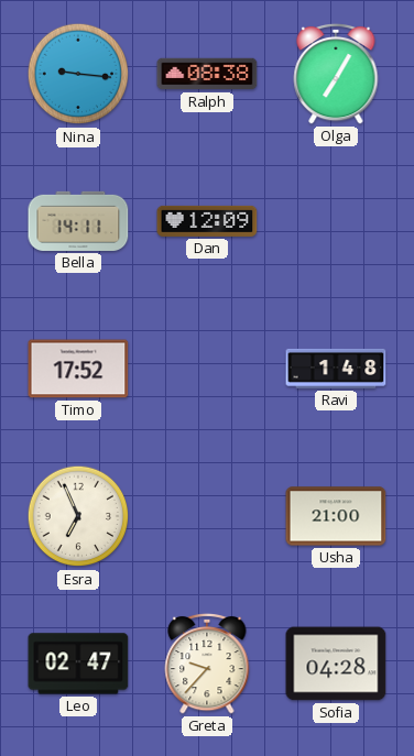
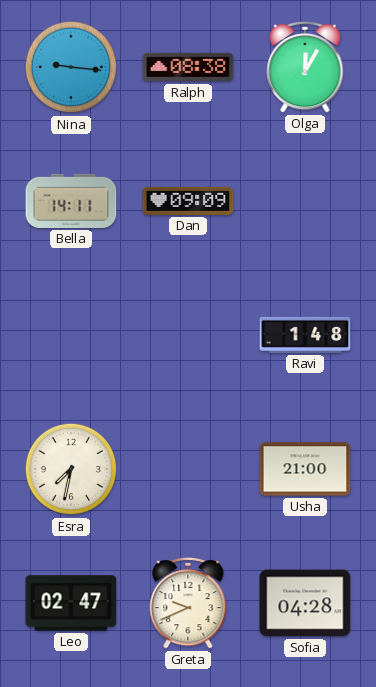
Olga: 7:05 -> 12:05 (305, 67)
Dan: 12:09 -> 09:09 (188, 201)
Timo: 17:52 -> none (78, 369)
Esra: 6:56 -> 7:32 (71, 469)
Greta: 9:37 -> 9:41 (188, 603)
